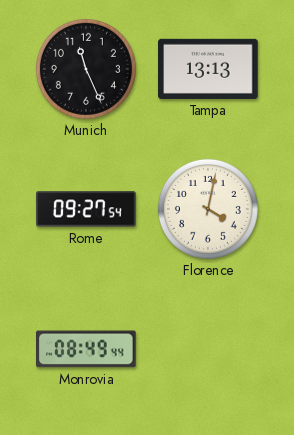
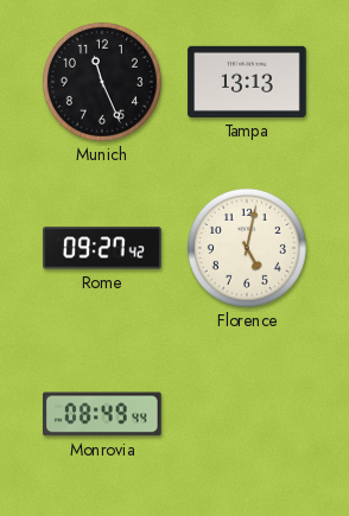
Rome: 09:27:54 -> 09:27:42 (102, 248)
Florence: 4:02 -> 5:02 (247, 248)
